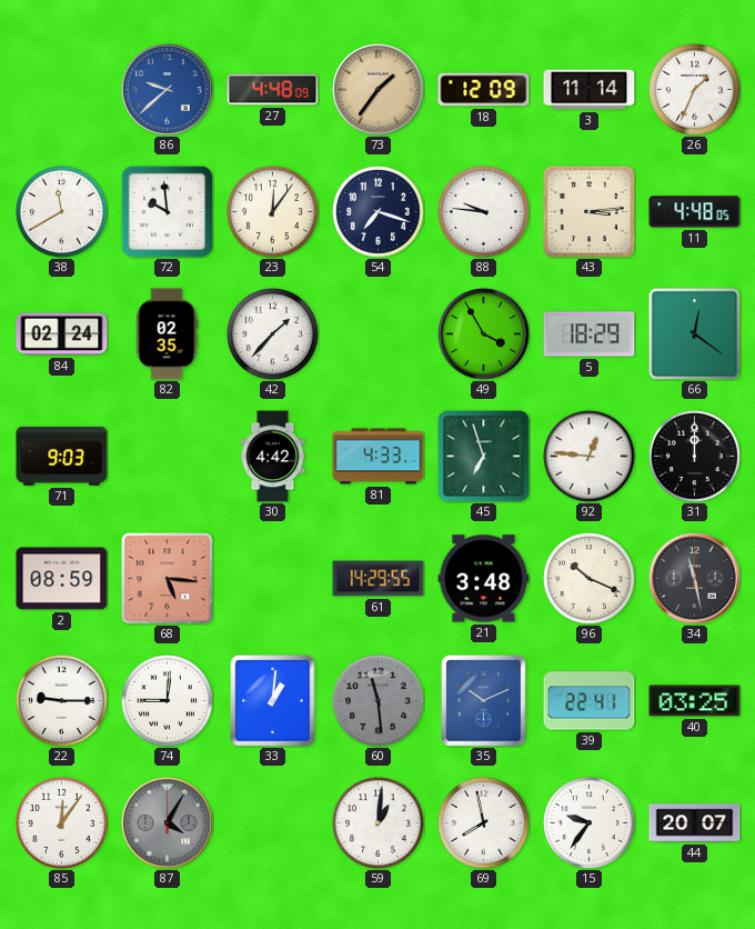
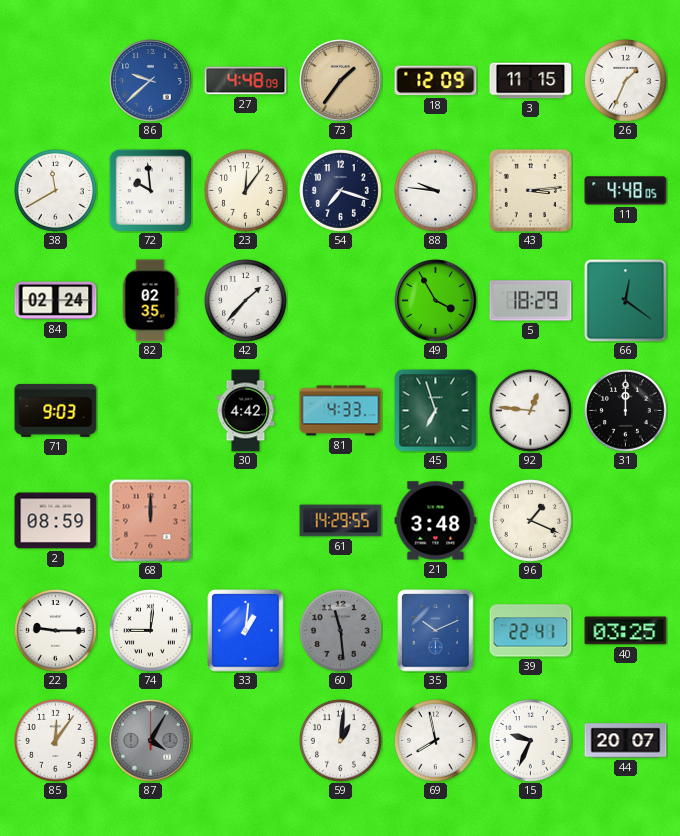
3: 11:14 -> 11:15 (531, 81)
68: 5:16 -> 12:00 (151, 521)
96: 10:19 -> 1:19 (531, 521)
34: 11:28 -> none (695, 579)
15: 9:36 -> 9:34 (531, 741)
